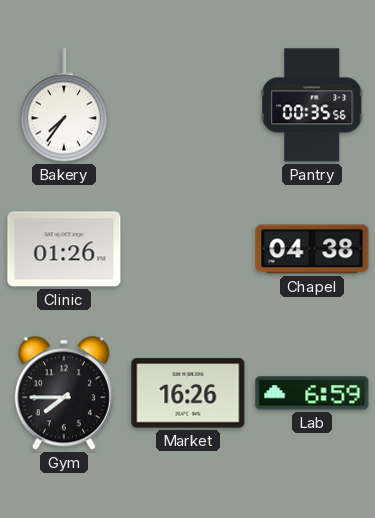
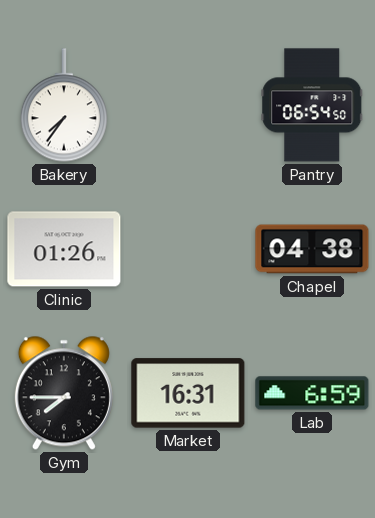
Pantry: 00:35 -> 06:54 (312, 105)
Market: 16:26 -> 16:31 (188, 393)
